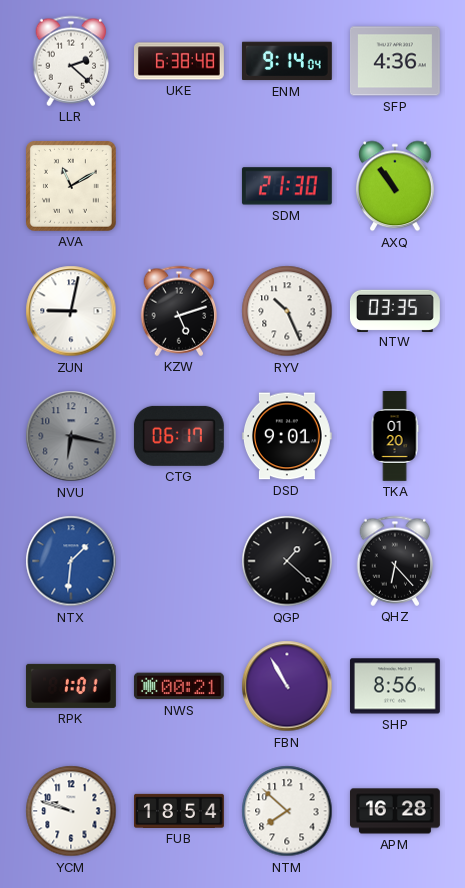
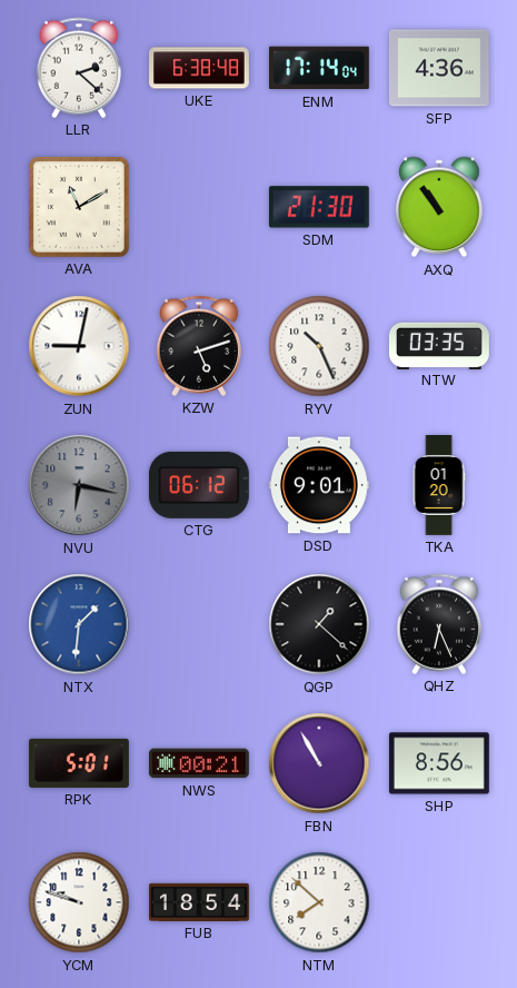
ENM: 9:14 -> 17:14 (319, 68)
CTG: 06:17 -> 06:12 (199, 485)
QHZ: 6:23 -> 6:26 (439, 624)
RPK: 1:01 -> 5:01 (79, 763)
APM: 16:28 -> none (396, 811)
